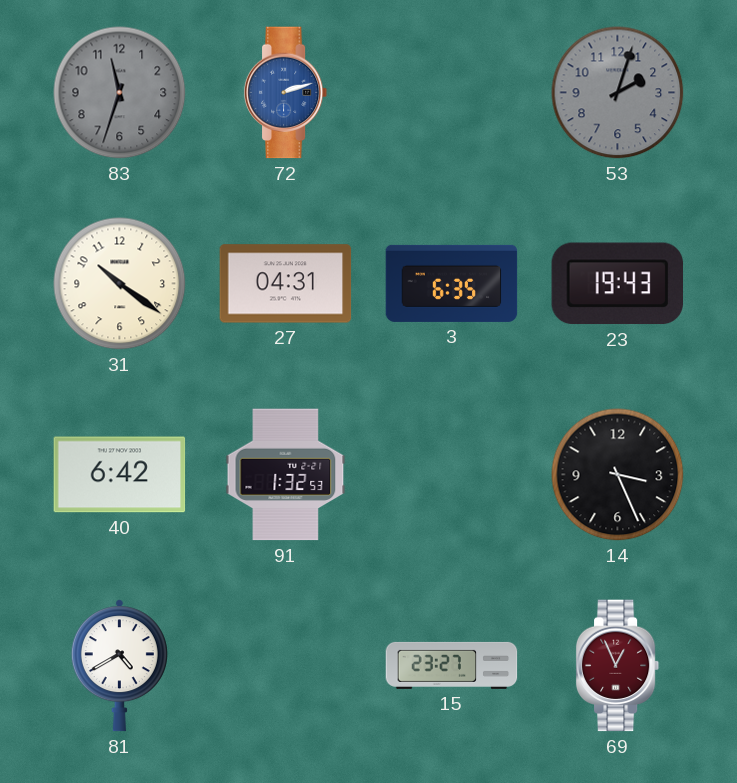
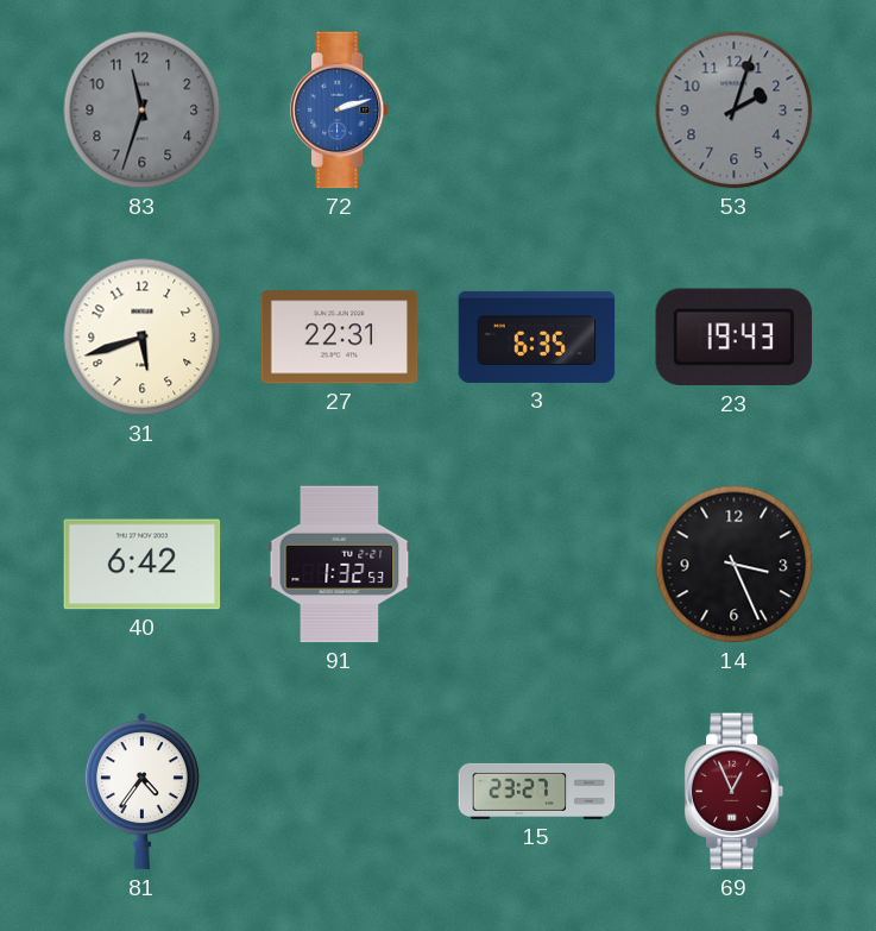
31: 10:21 -> 5:42 (143, 338)
27: 04:31 -> 22:31 (340, 338)
81: 4:40 -> 4:36 (141, 792)
